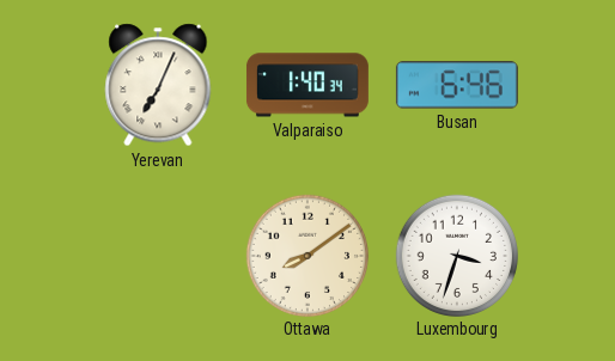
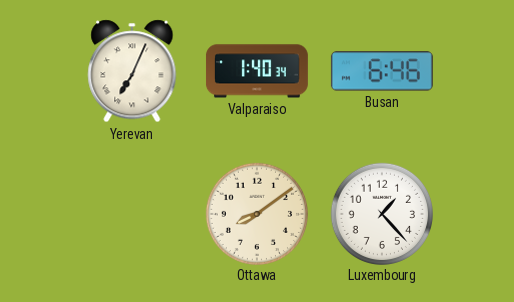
Luxembourg: 3:33 -> 1:23 (381, 213)
